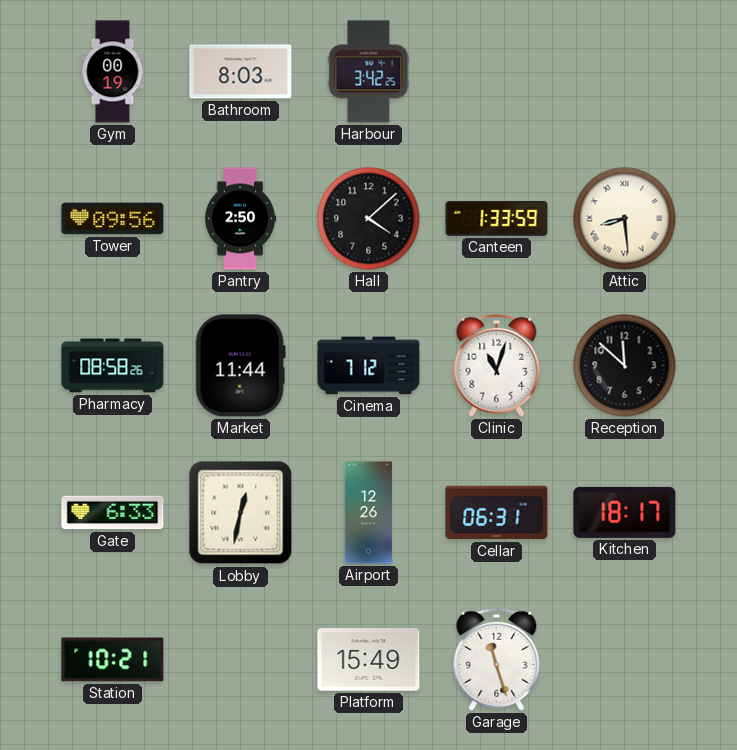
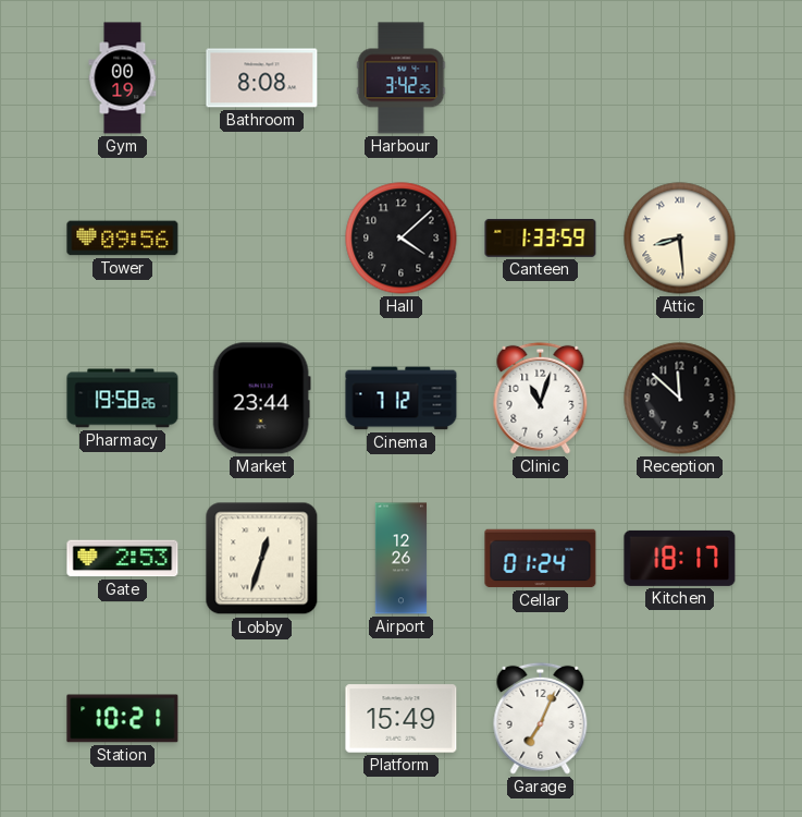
Bathroom: 8:03 -> 8:08 (262, 78)
Pantry: 2:50 -> none (240, 219)
Pharmacy: 08:58 -> 19:58 (123, 399)
Market: 11:44 -> 23:44 (261, 399)
Gate: 6:33 -> 2:53 (123, 559)
Lobby: 12:32 -> 12:33 (262, 559)
Cellar: 06:31 -> 01:24 (541, 559)
Garage: 11:27 -> 7:04 (541, 718)
